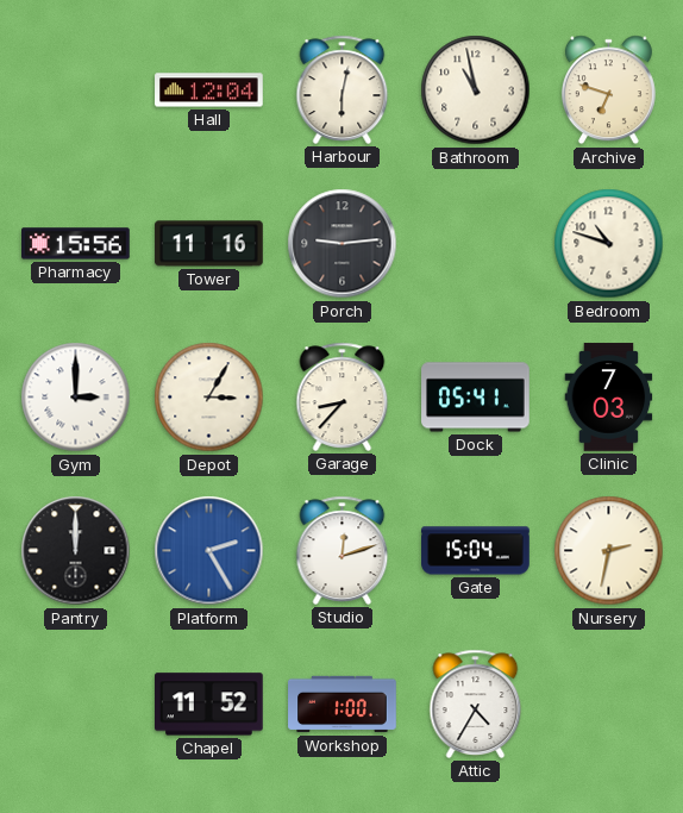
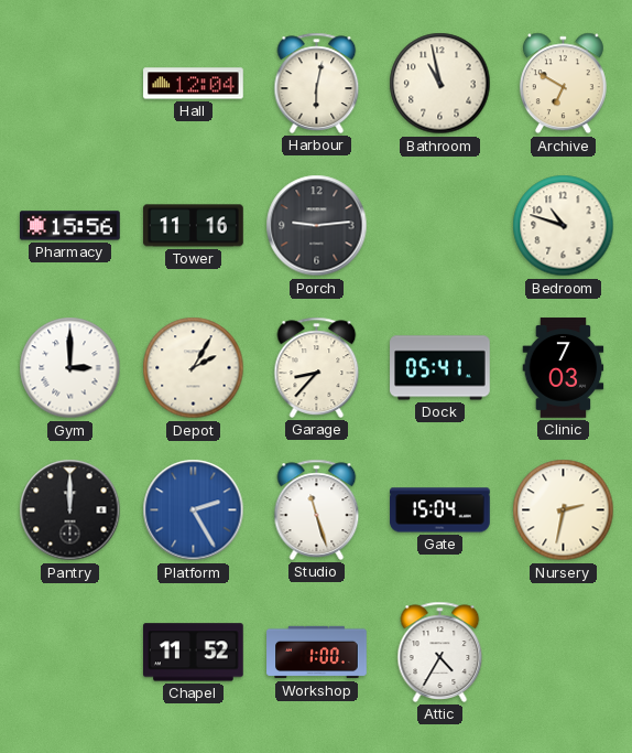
Archive: 6:48 -> 6:50 (563, 84)
Depot: 3:05 -> 2:05 (194, 368)
Studio: 12:12 -> 11:27 (317, 509)
